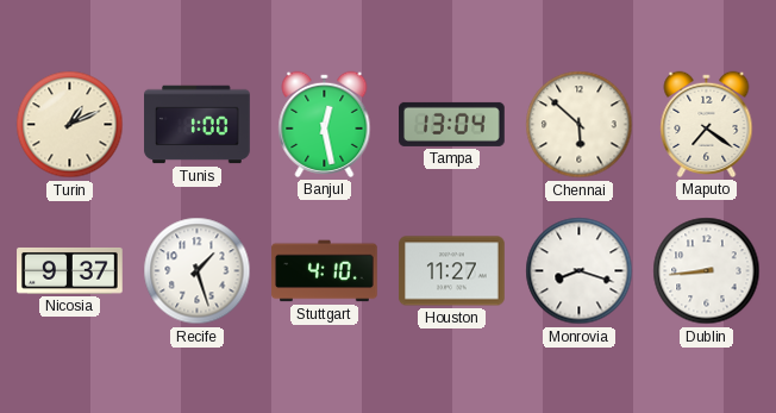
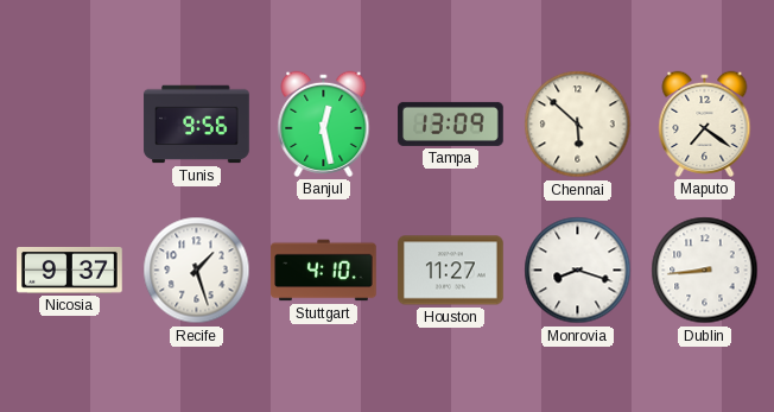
Turin: 1:11 -> none (70, 125)
Tunis: 1:00 -> 9:56 (197, 125)
Tampa: 13:04 -> 13:09 (451, 123)
